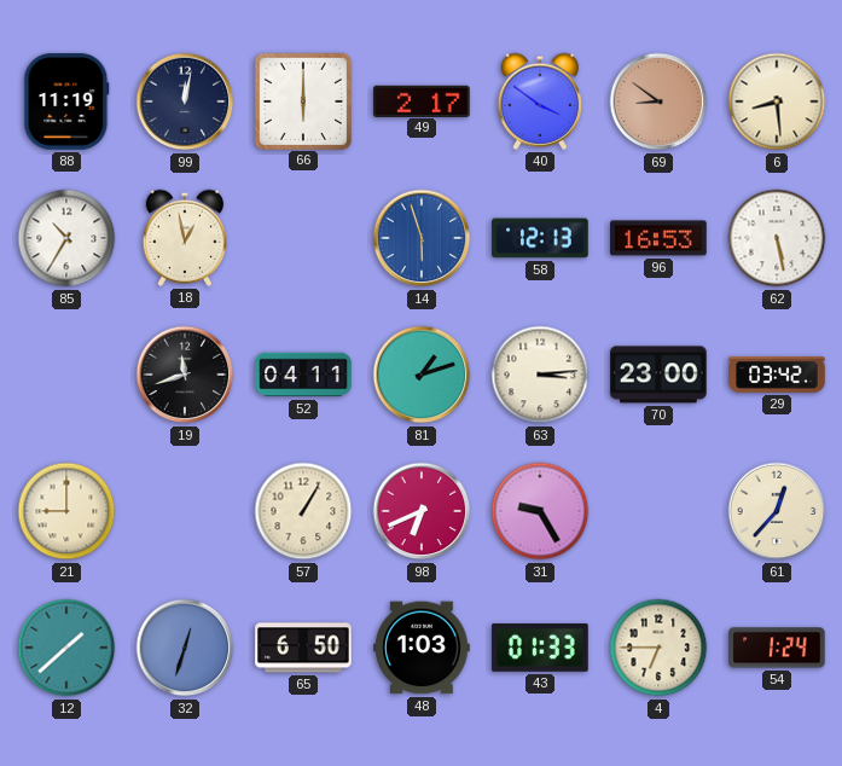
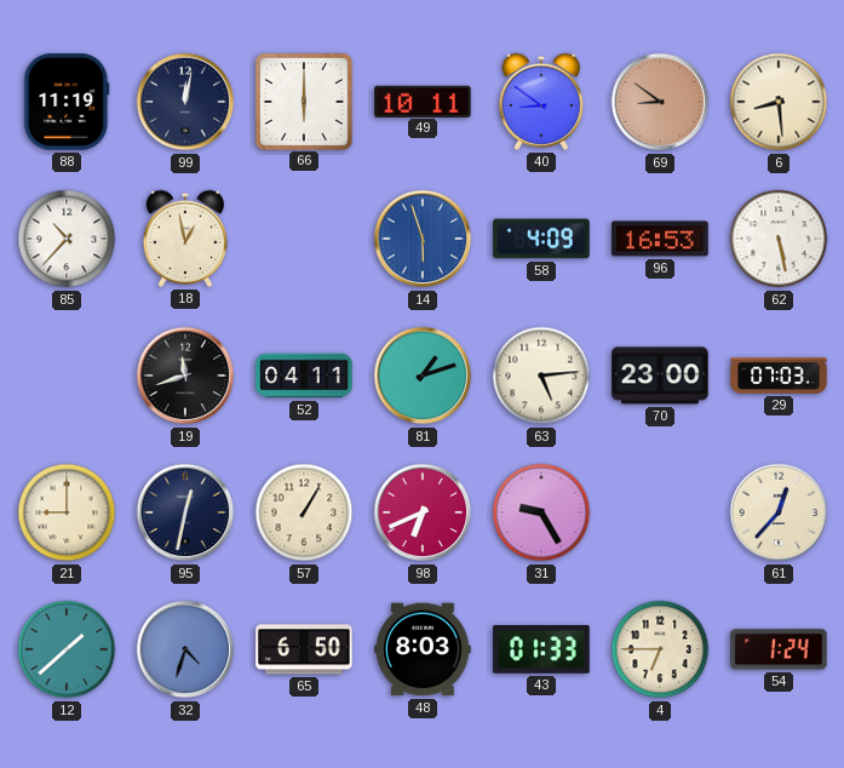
49: 2:17 -> 10:11 (423, 101)
40: 3:51 -> 8:51 (541, 102)
85: 10:35 -> 10:37 (67, 239)
58: 12:13 -> 4:09 (541, 239)
63: 3:14 -> 5:14 (541, 376)
29: 03:42 -> 07:03 (779, 376)
95: none -> 12:32 (185, 512)
32: 12:33 -> 4:33 (185, 649)
48: 1:03 -> 8:03 (423, 649)
